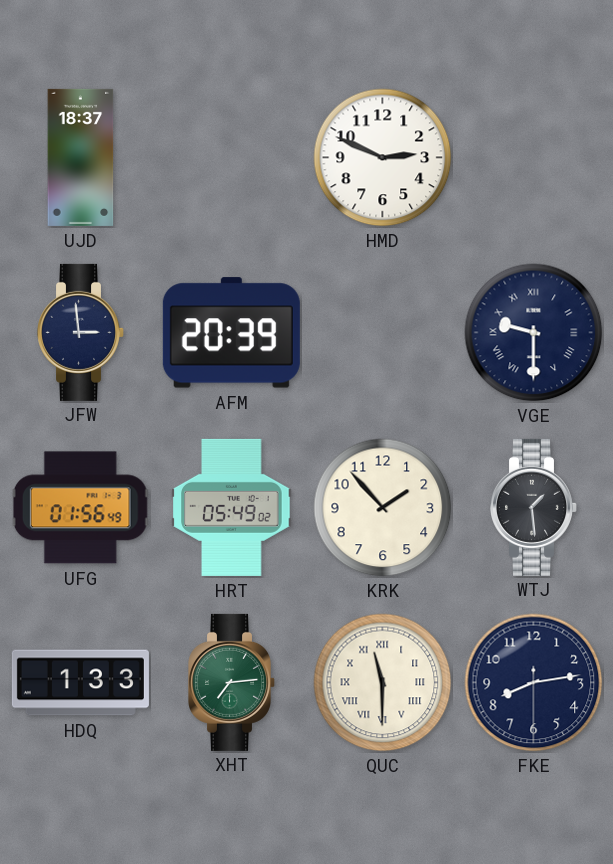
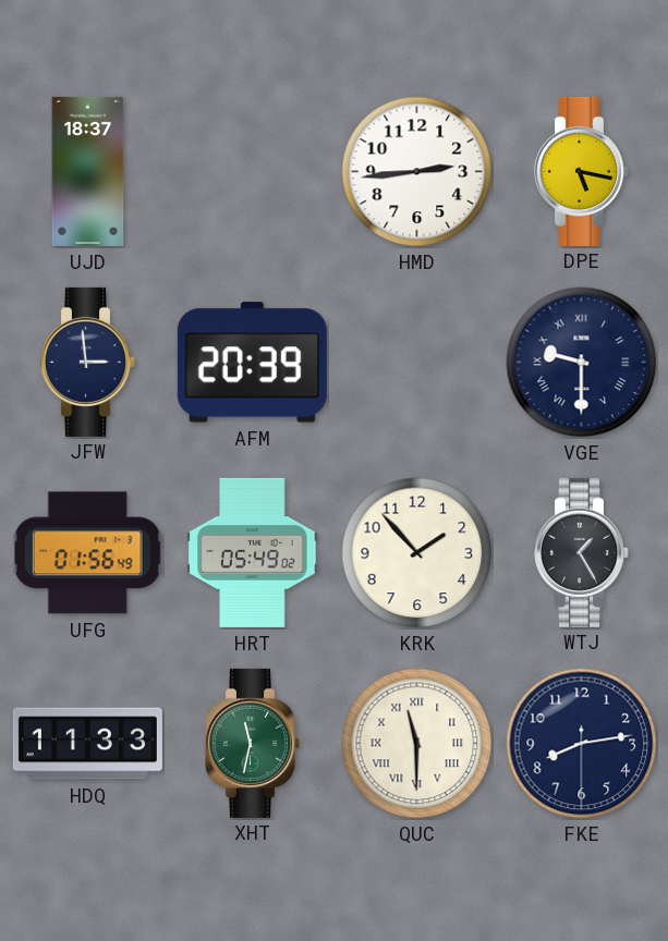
HMD: 2:49 -> 2:44 (417, 172)
DPE: none -> 5:17 (582, 171)
WTJ: 1:29 -> 1:25 (582, 552)
HDQ: 1:33 -> 11:33 (87, 744)
XHT: 7:14 -> 11:32 (253, 743)
